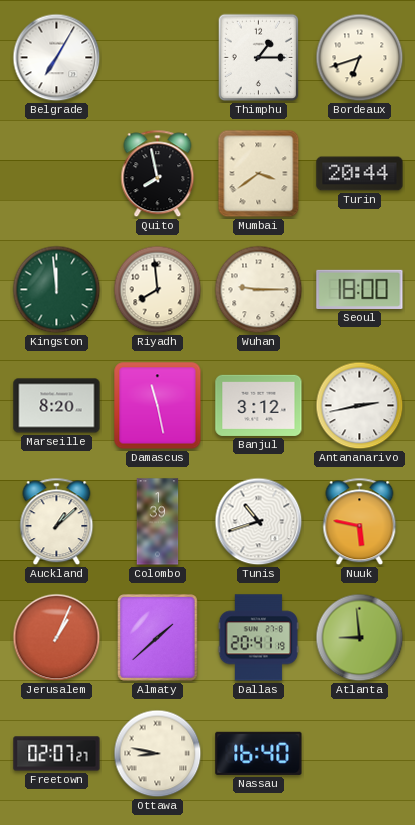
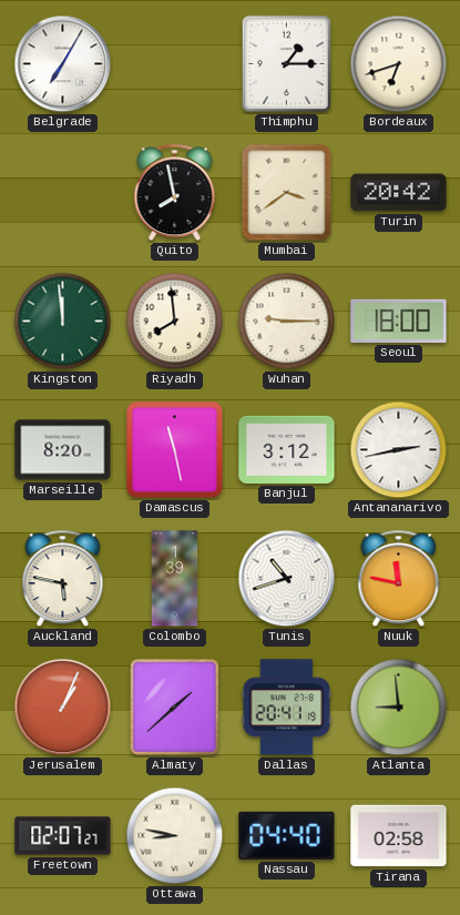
Turin: 20:44 -> 20:42 (399, 193)
Auckland: 1:08 -> 5:47 (63, 579)
Nuuk: 5:47 -> 11:47 (399, 579)
Nassau: 16:40 -> 04:40 (287, 835)
Tirana: none -> 02:58 (399, 836)
